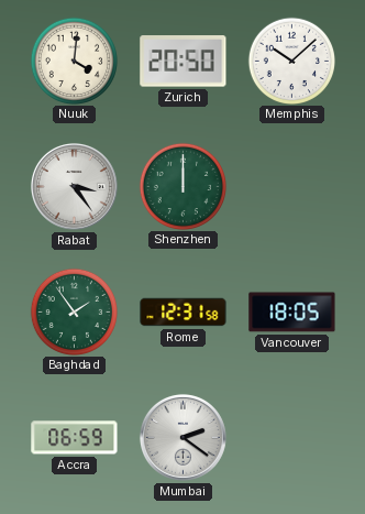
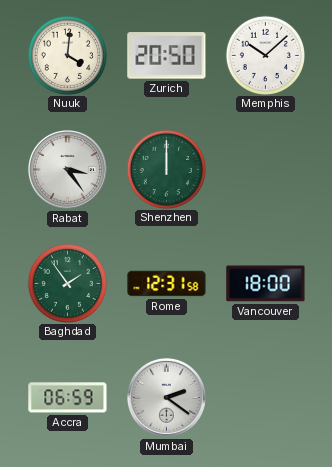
Vancouver: 18:05 -> 18:00 (266, 284)
